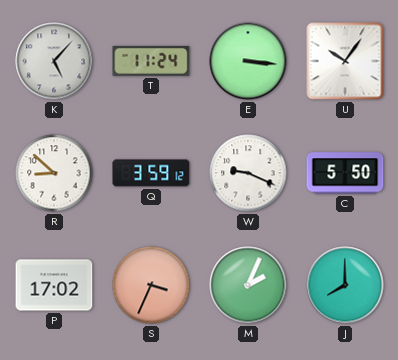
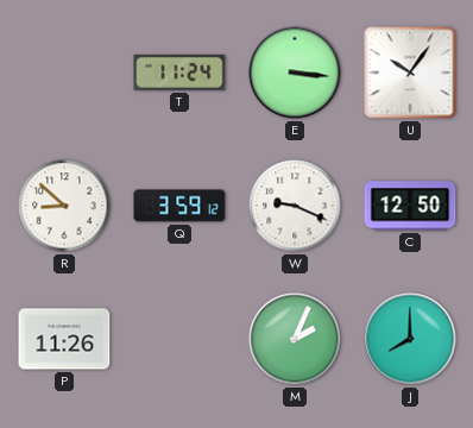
K: 5:07 -> none (54, 61)
C: 5:50 -> 12:50 (410, 206)
P: 17:02 -> 11:26 (64, 339)
S: 3:34 -> none (151, 285)
